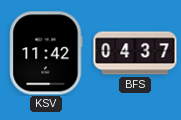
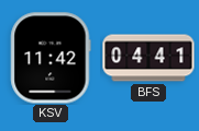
BFS: 04:37 -> 04:41 (148, 58)
